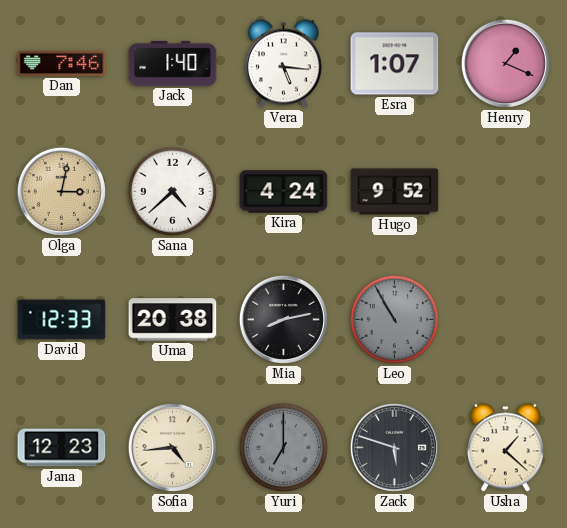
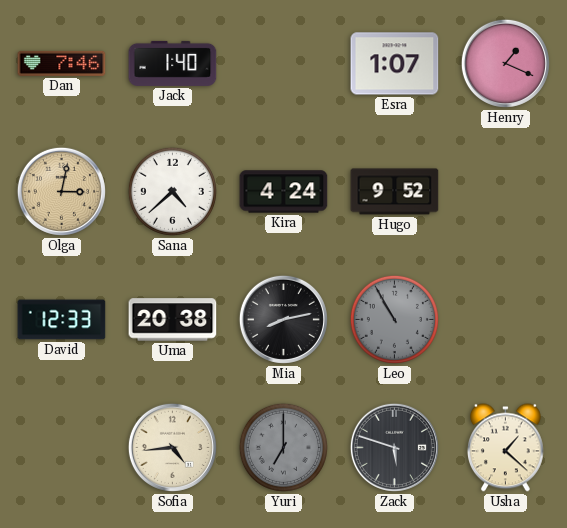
Vera: 5:16 -> none (283, 64)
Jana: 12:23 -> none (62, 448)
